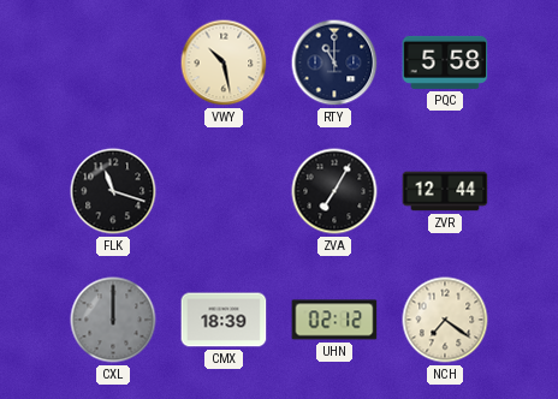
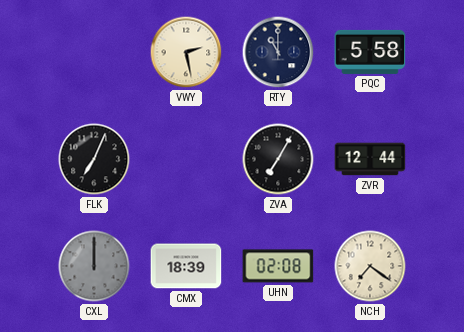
VWY: 10:28 -> 2:28 (186, 52)
FLK: 11:18 -> 7:04 (94, 159)
UHN: 02:12 -> 02:08 (278, 266)
